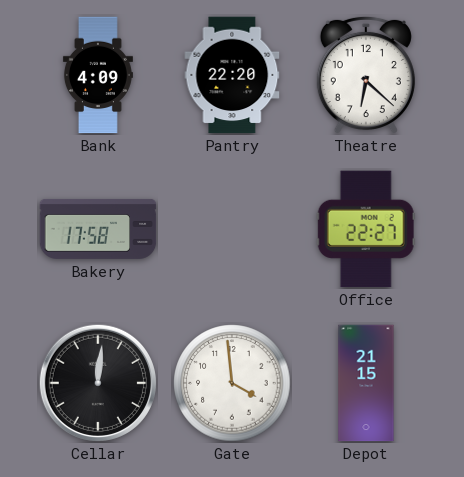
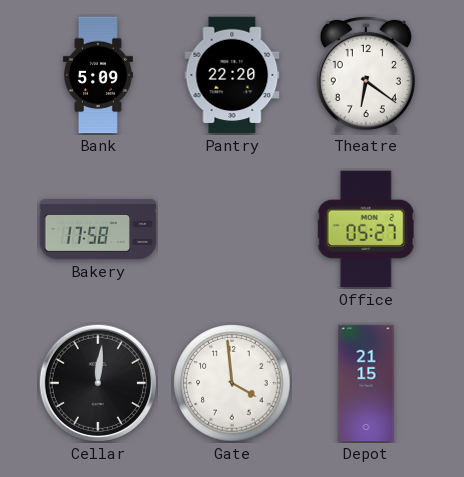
Bank: 4:09 -> 5:09 (98, 75)
Theatre: 6:22 -> 6:21 (366, 75)
Office: 22:27 -> 05:27 (366, 229)
